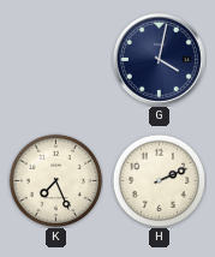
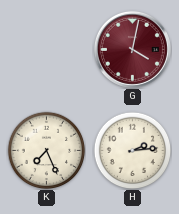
G dial: navy -> burgundy (132, 49)
H: 2:11 -> 2:14 (132, 150)
